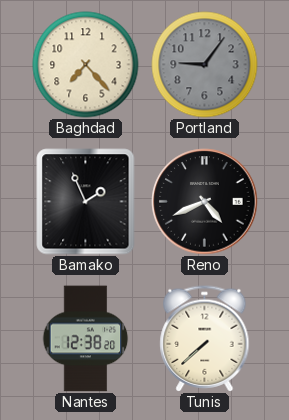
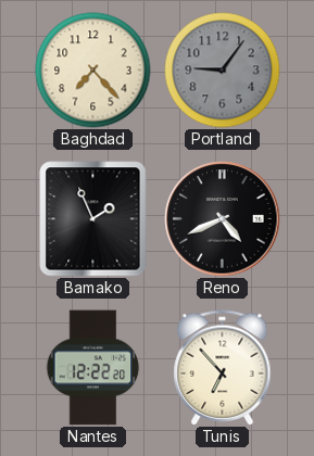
Nantes: 12:38 -> 12:22 (93, 368)
Tunis: 7:38 -> 6:53 (223, 368)
